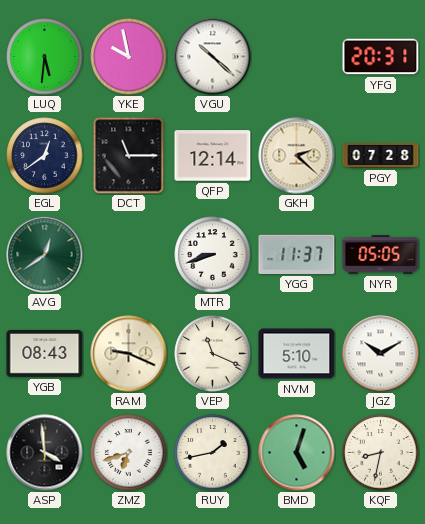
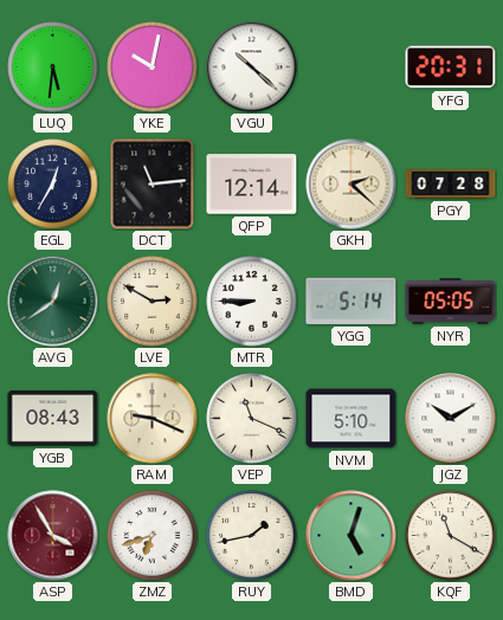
YKE: 9:58 -> 10:02 (153, 67)
EGL: 12:39 -> 12:35 (53, 185)
DCT: 11:15 -> 11:14 (153, 183)
LVE: none -> 2:50 (153, 302)
MTR: 8:42 -> 8:45 (252, 302)
YGG: 11:37 -> 5:14 (352, 301)
ASP: 3:59 -> 3:55 (53, 536)
ASP dial: black -> burgundy (53, 536)
KQF: 8:32 -> 11:20 (451, 536)
